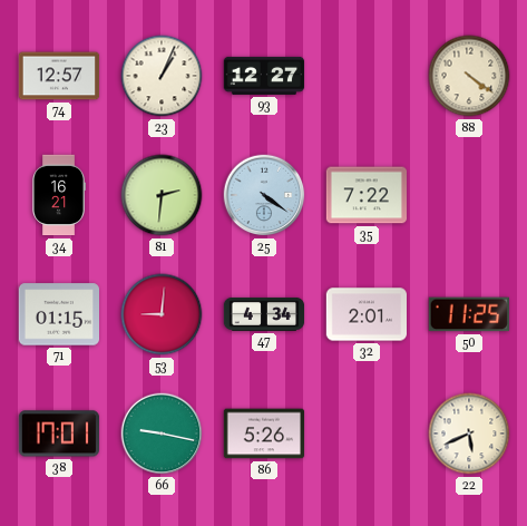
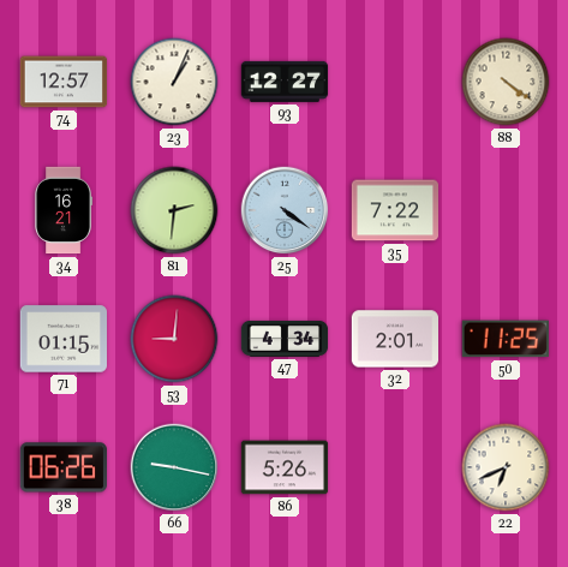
38: 17:01 -> 06:26 (62, 467)
22: 5:41 -> 6:41 (506, 467)
